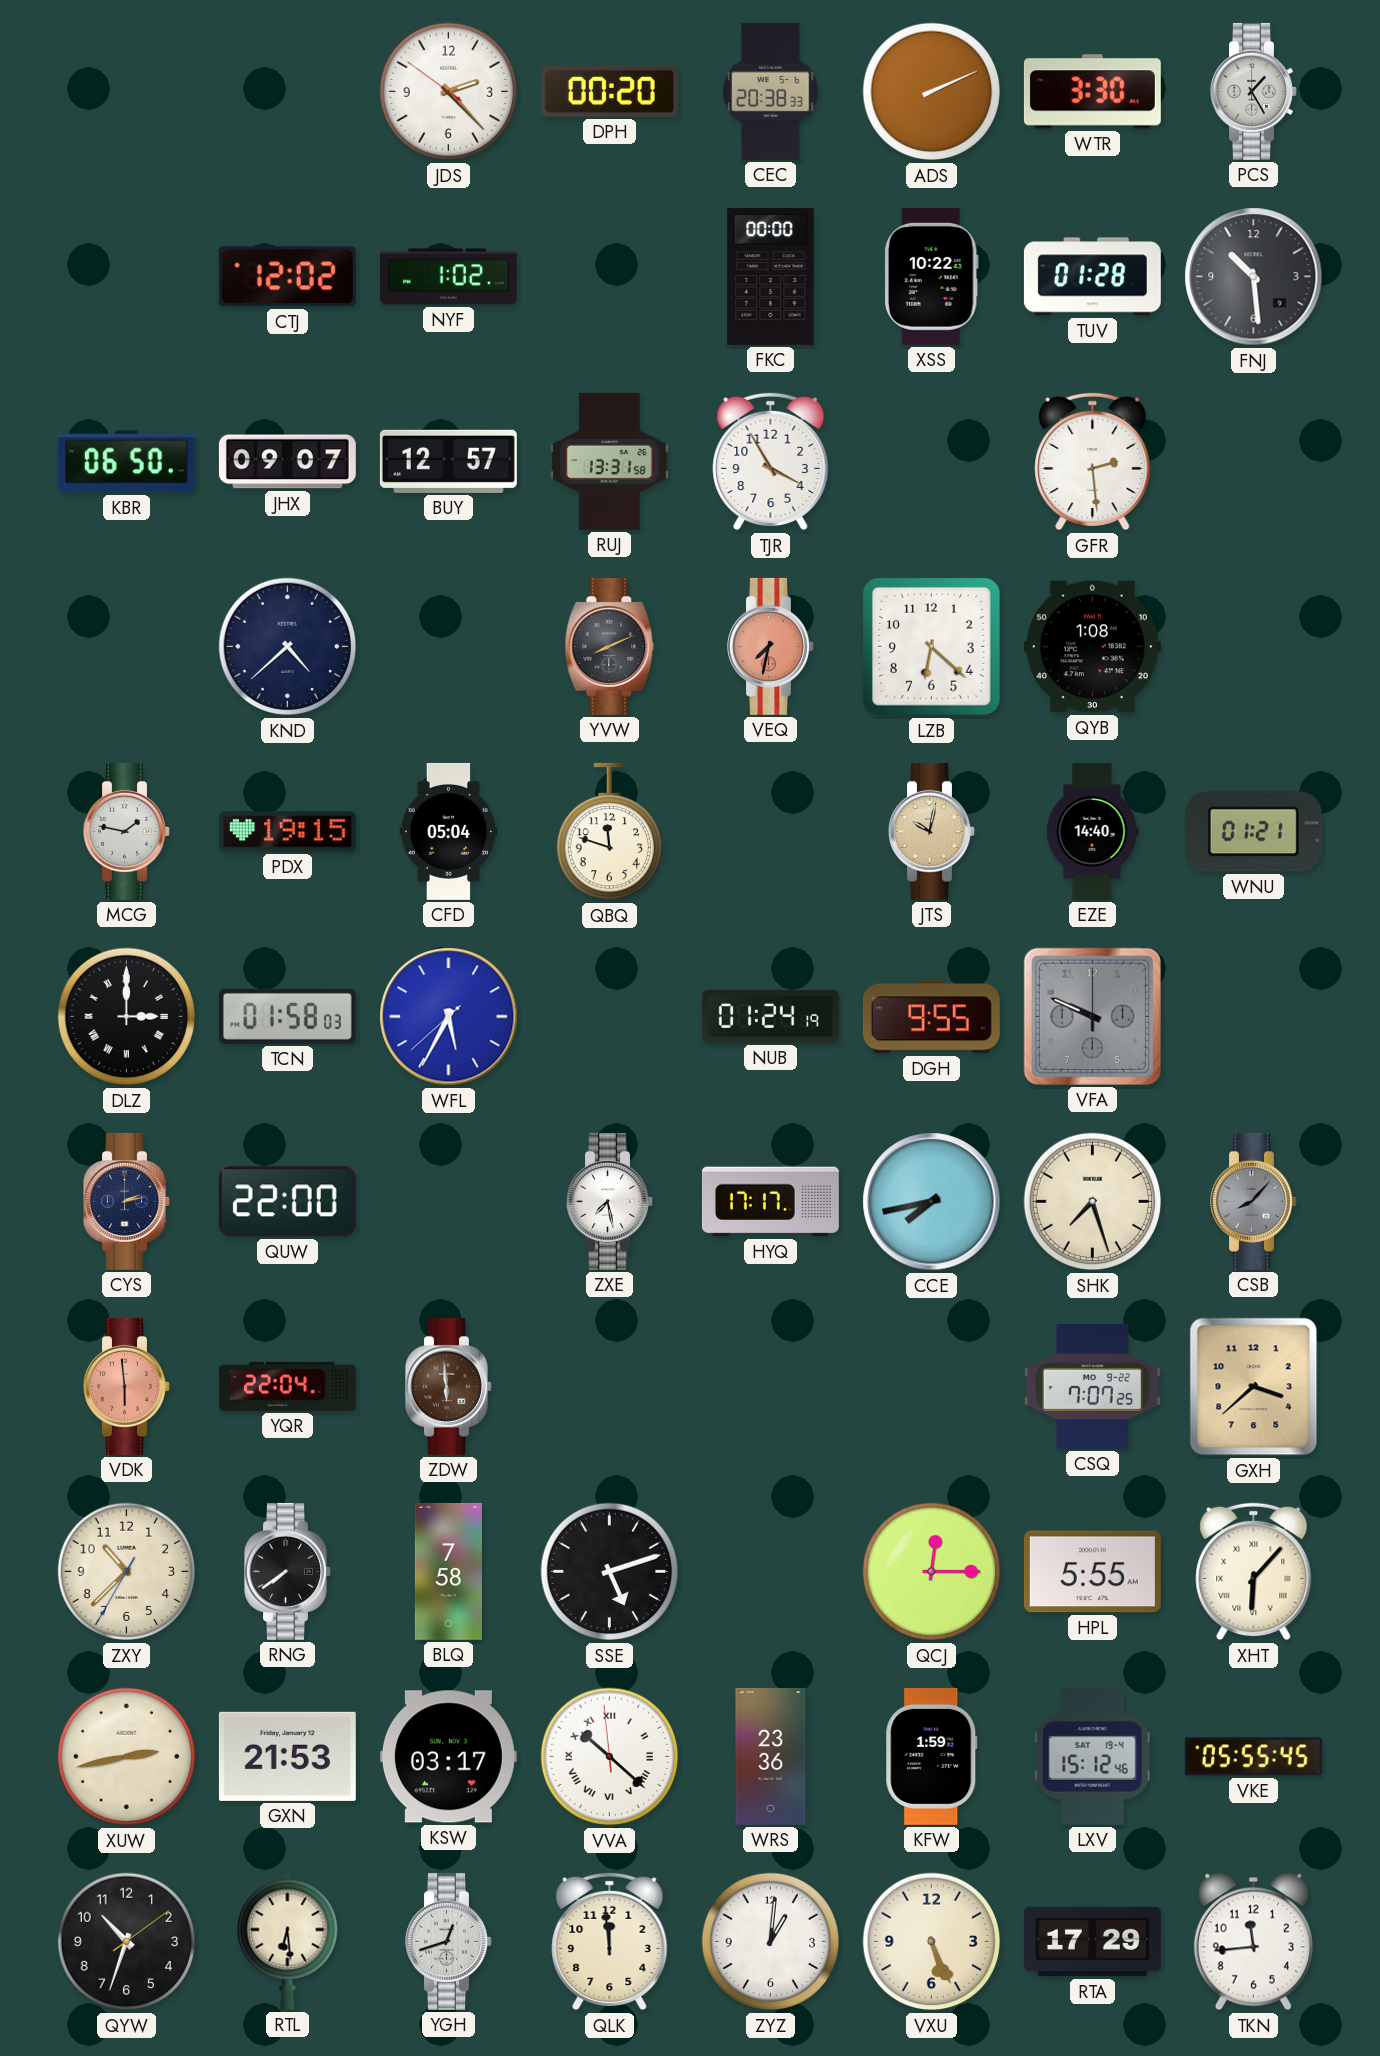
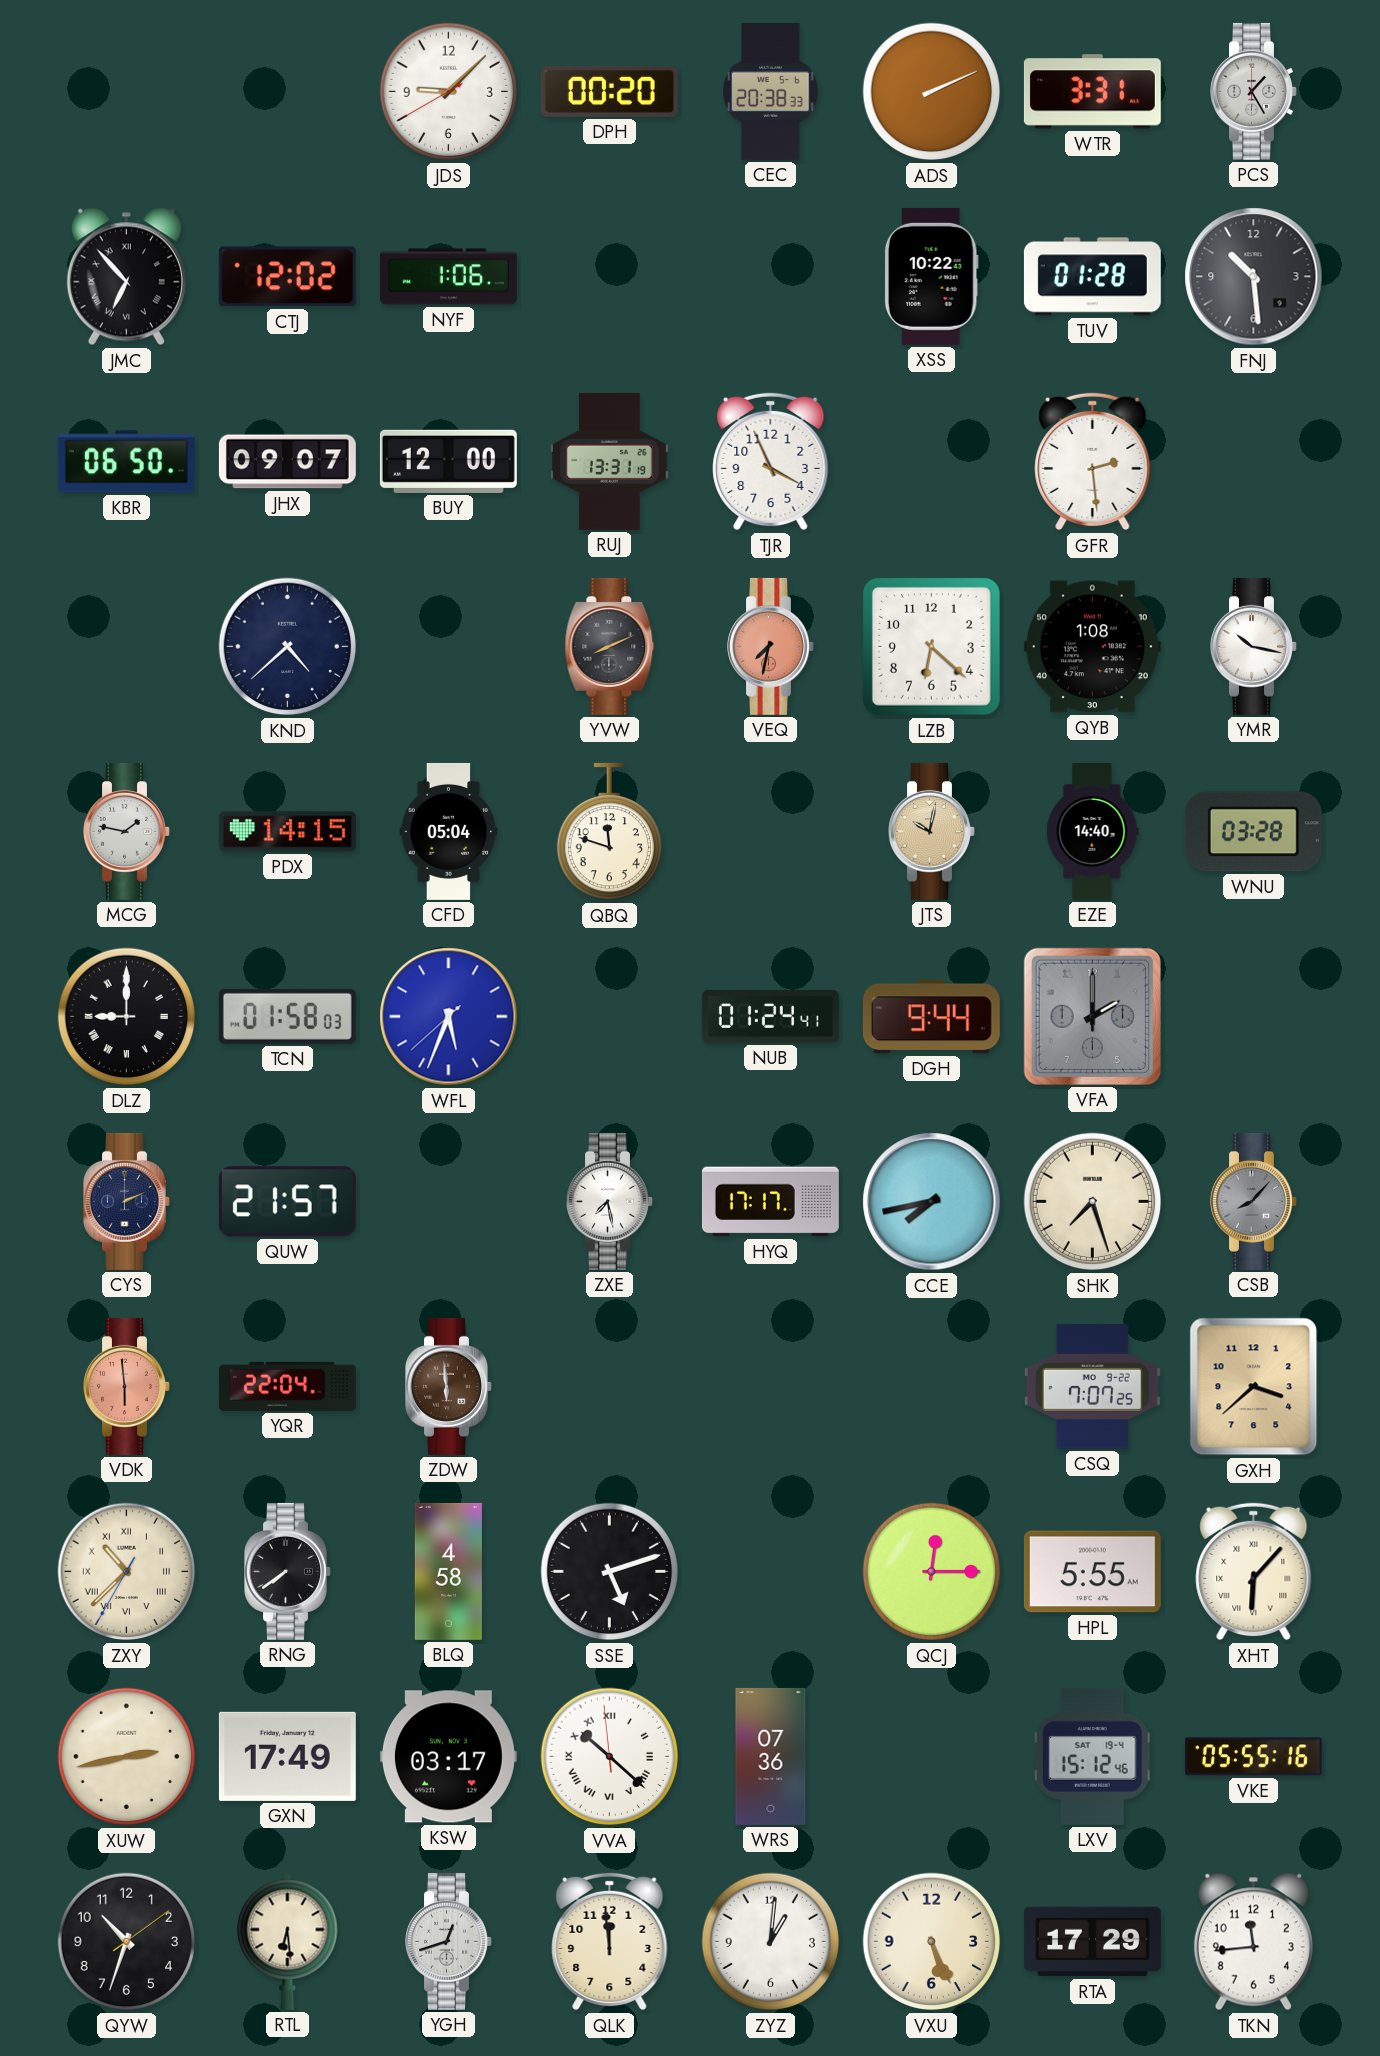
JDS: 2:22 -> 9:07 (449, 92)
WTR: 3:30 -> 3:31 (1092, 92)
JMC: none -> 6:53 (126, 277)
NYF: 1:02 -> 1:06 (448, 277)
FKC: 00:00 -> none (771, 276)
BUY: 12:57 -> 12:00 (448, 461)
RUJ: 13:31:58 -> 13:31:19 (610, 461)
TJR: 3:55 -> 3:56 (771, 462)
YMR: none -> 10:17 (1254, 646)
PDX: 19:15 -> 14:15 (287, 832)
WNU: 01:21 -> 03:28 (1253, 832)
DLZ: 3:00 -> 9:00 (127, 1017)
WFL: 5:34 -> 5:33 (449, 1017)
NUB: 01:24:19 -> 01:24:41 (770, 1016)
DGH: 9:55 -> 9:44 (931, 1017)
VFA: 9:49 -> 2:00 (1092, 1016)
CYS: 2:13 -> 2:11 (127, 1201)
QUW: 22:00 -> 21:57 (287, 1202)
ZXY numerals: Arabic -> Roman (127, 1572)
BLQ: 7:58 -> 4:58 (448, 1571)
GXN: 21:53 -> 17:49 (287, 1756)
WRS: 23:36 -> 07:36 (771, 1756)
KFW: 1:59 -> none (932, 1756)
VKE: 05:55:45 -> 05:55:16 (1253, 1757)
